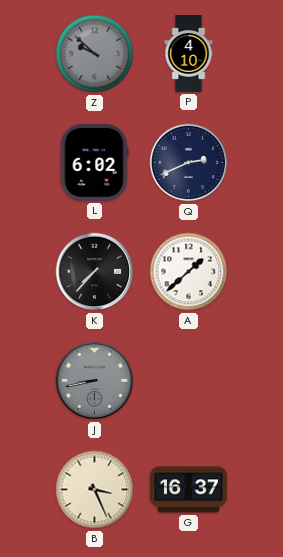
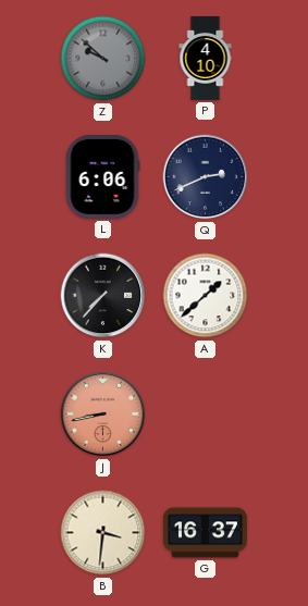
L: 6:02 -> 6:06 (102, 176)
J dial: grey -> salmon (103, 415)
B: 3:26 -> 3:31 (103, 533)
